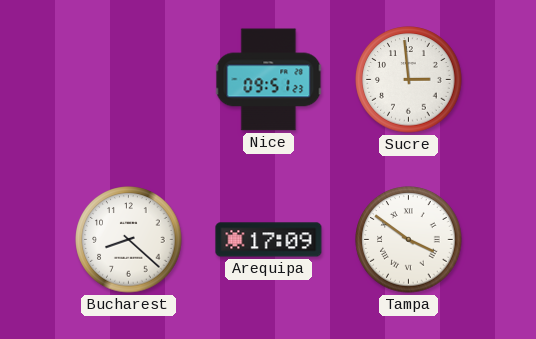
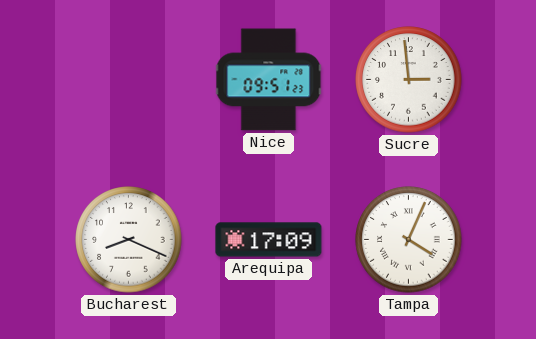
Bucharest: 8:22 -> 8:19 (129, 240)
Tampa: 3:51 -> 4:04 (409, 240)
